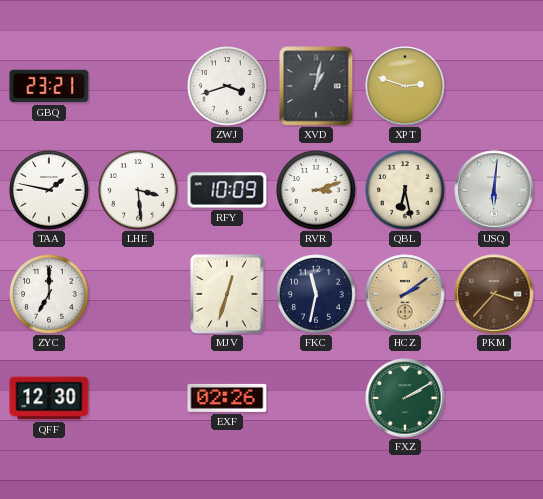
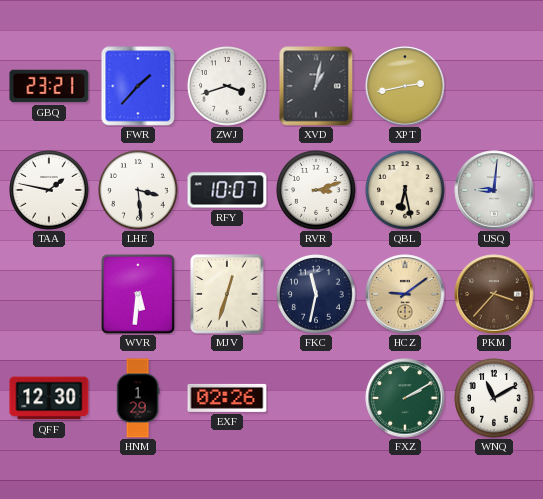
FWR: none -> 1:37 (138, 86)
XPT: 2:48 -> 2:43 (405, 86)
RFY: 10:09 -> 10:07 (227, 190)
USQ: 6:01 -> 9:01 (494, 190)
ZYC: 7:00 -> none (49, 294)
WVR: none -> 5:31 (138, 294)
HCZ: 2:09 -> 9:09 (405, 294)
HNM: none -> 1:29 (138, 398)
WNQ: none -> 11:10 (494, 398)
